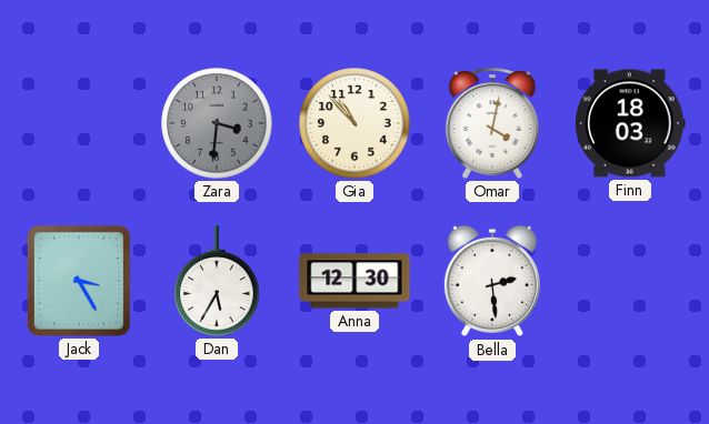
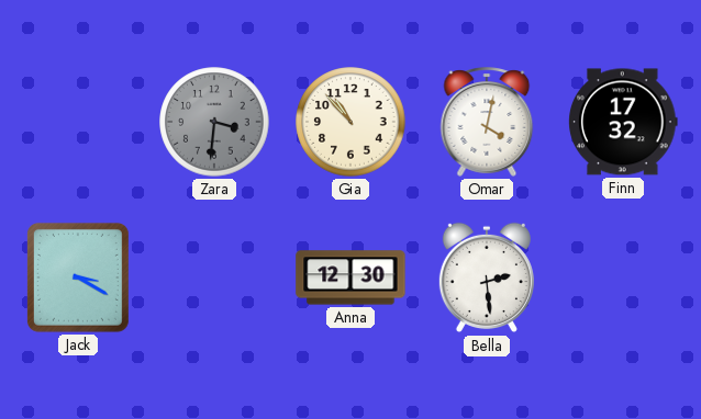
Finn: 18:03 -> 17:32 (624, 122)
Jack: 3:25 -> 3:20 (78, 278)
Dan: 5:35 -> none (217, 281)
